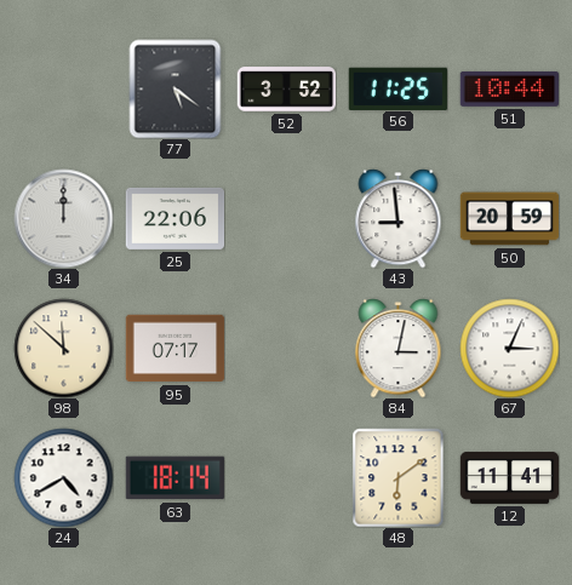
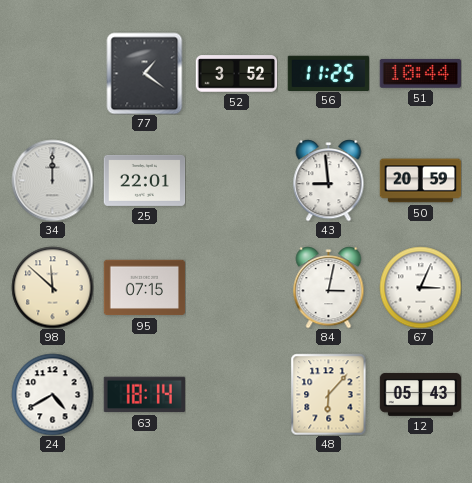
77: 5:21 -> 1:21 (145, 73)
25: 22:06 -> 22:01 (144, 180)
95: 07:17 -> 07:15 (144, 288)
48: 6:09 -> 6:07 (329, 394)
12: 11:41 -> 05:43 (420, 394)
